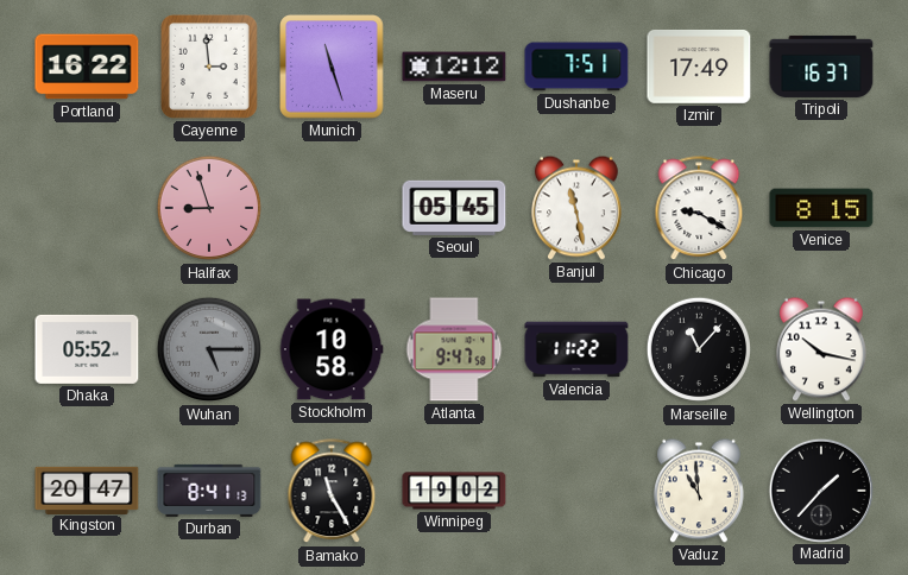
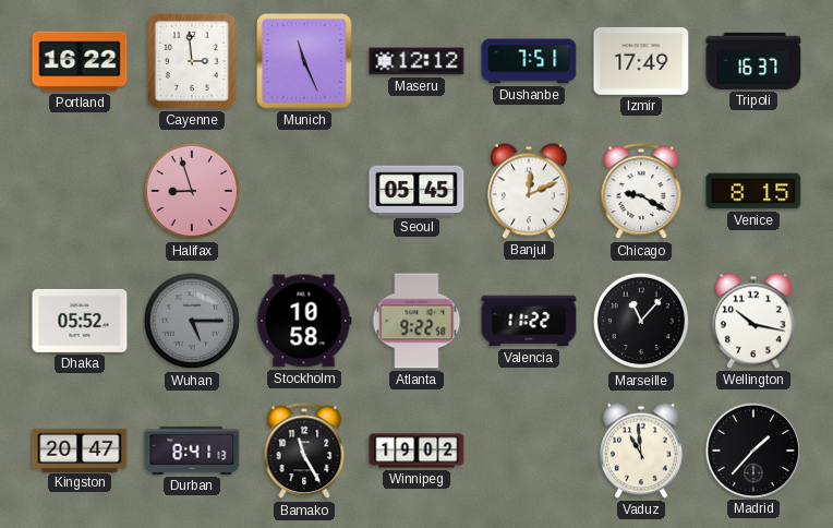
Munich: 11:27 -> 11:26 (304, 61)
Banjul: 11:28 -> 12:11 (530, 191)
Atlanta: 9:47 -> 9:22 (417, 321)
